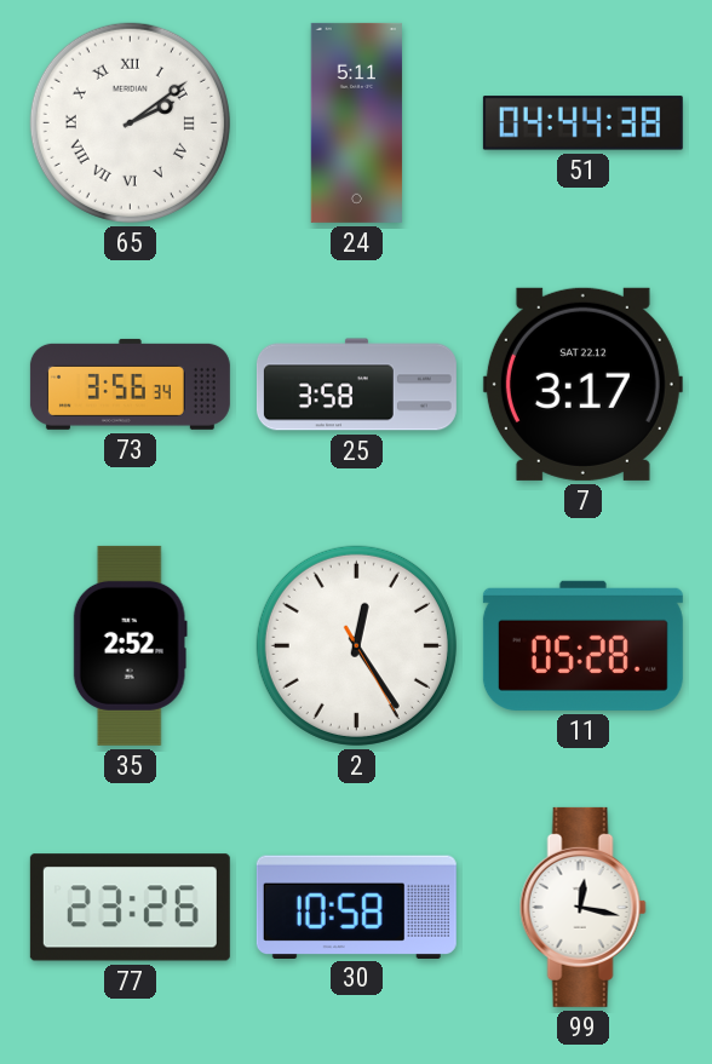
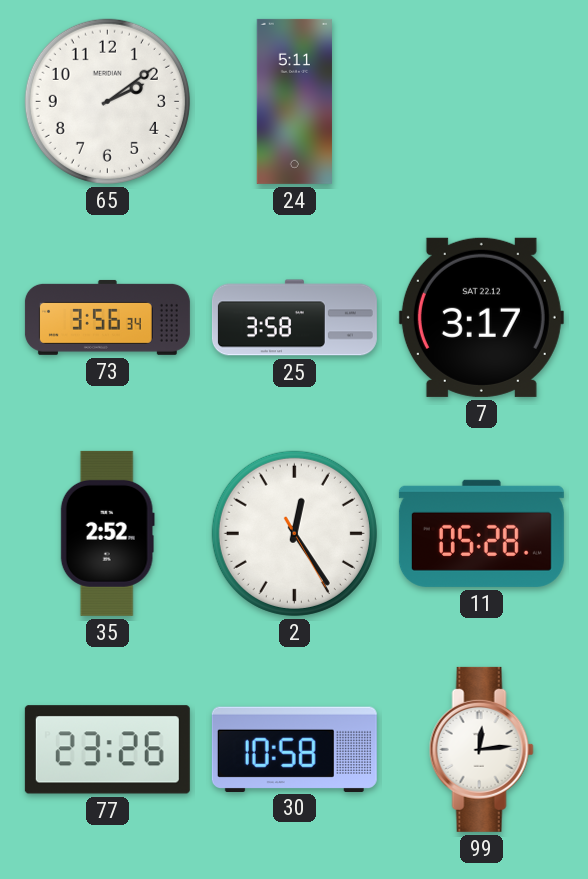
65 numerals: Roman -> Arabic (107, 101)
51: 04:44 -> none (582, 123)
99: 12:17 -> 12:14 (481, 749)
